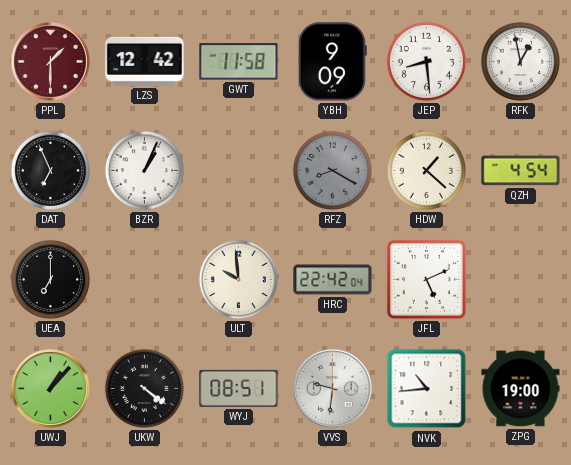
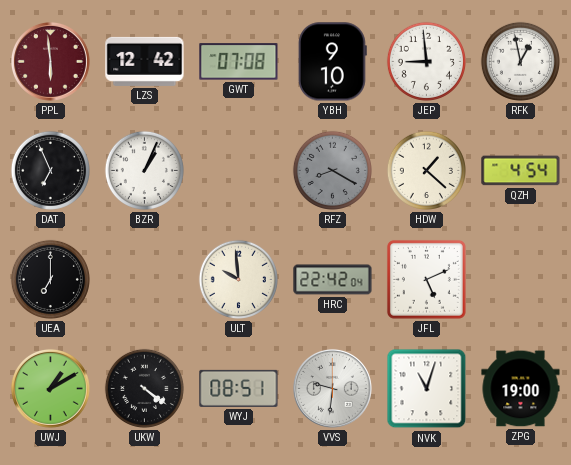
PPL: 1:30 -> 5:59 (50, 61)
GWT: 11:58 -> 07:08 (239, 62)
YBH: 9:09 -> 9:10 (332, 62)
JEP: 8:29 -> 8:59 (426, 61)
UWJ: 1:07 -> 1:10 (50, 388)
NVK: 10:44 -> 11:03 (427, 389)
